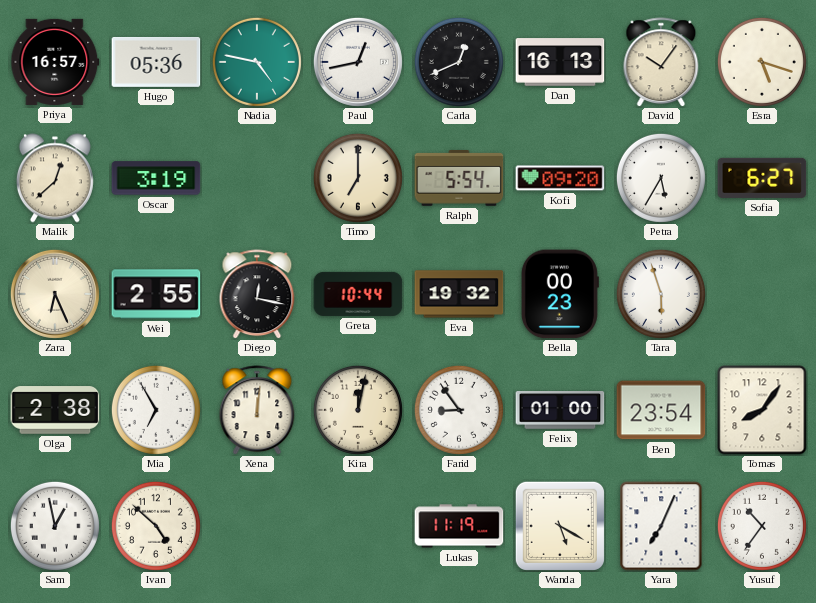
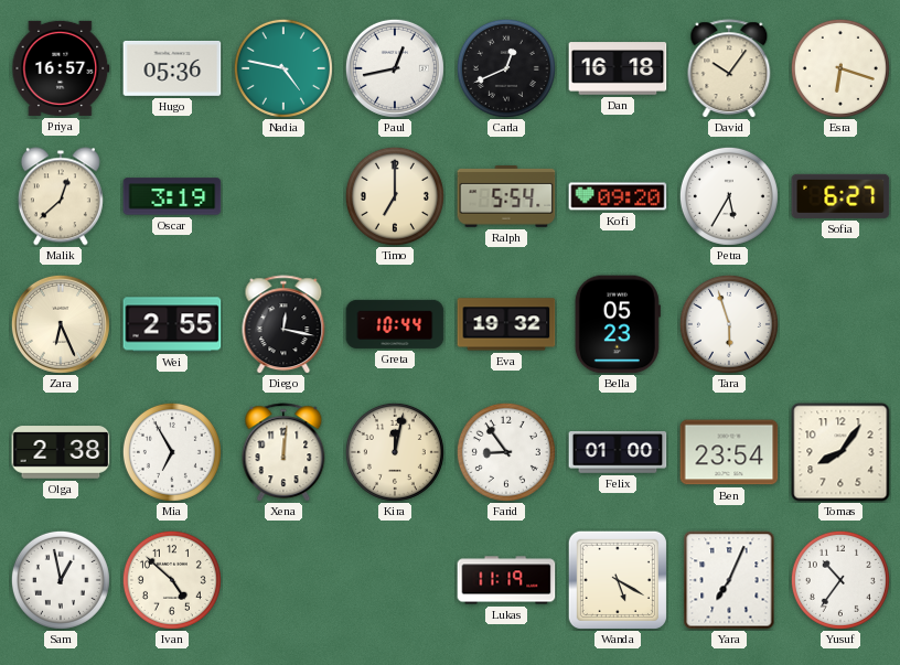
Dan: 16:13 -> 16:18 (618, 68)
Esra: 5:18 -> 6:18 (840, 68)
Bella: 00:23 -> 05:23 (618, 324)
